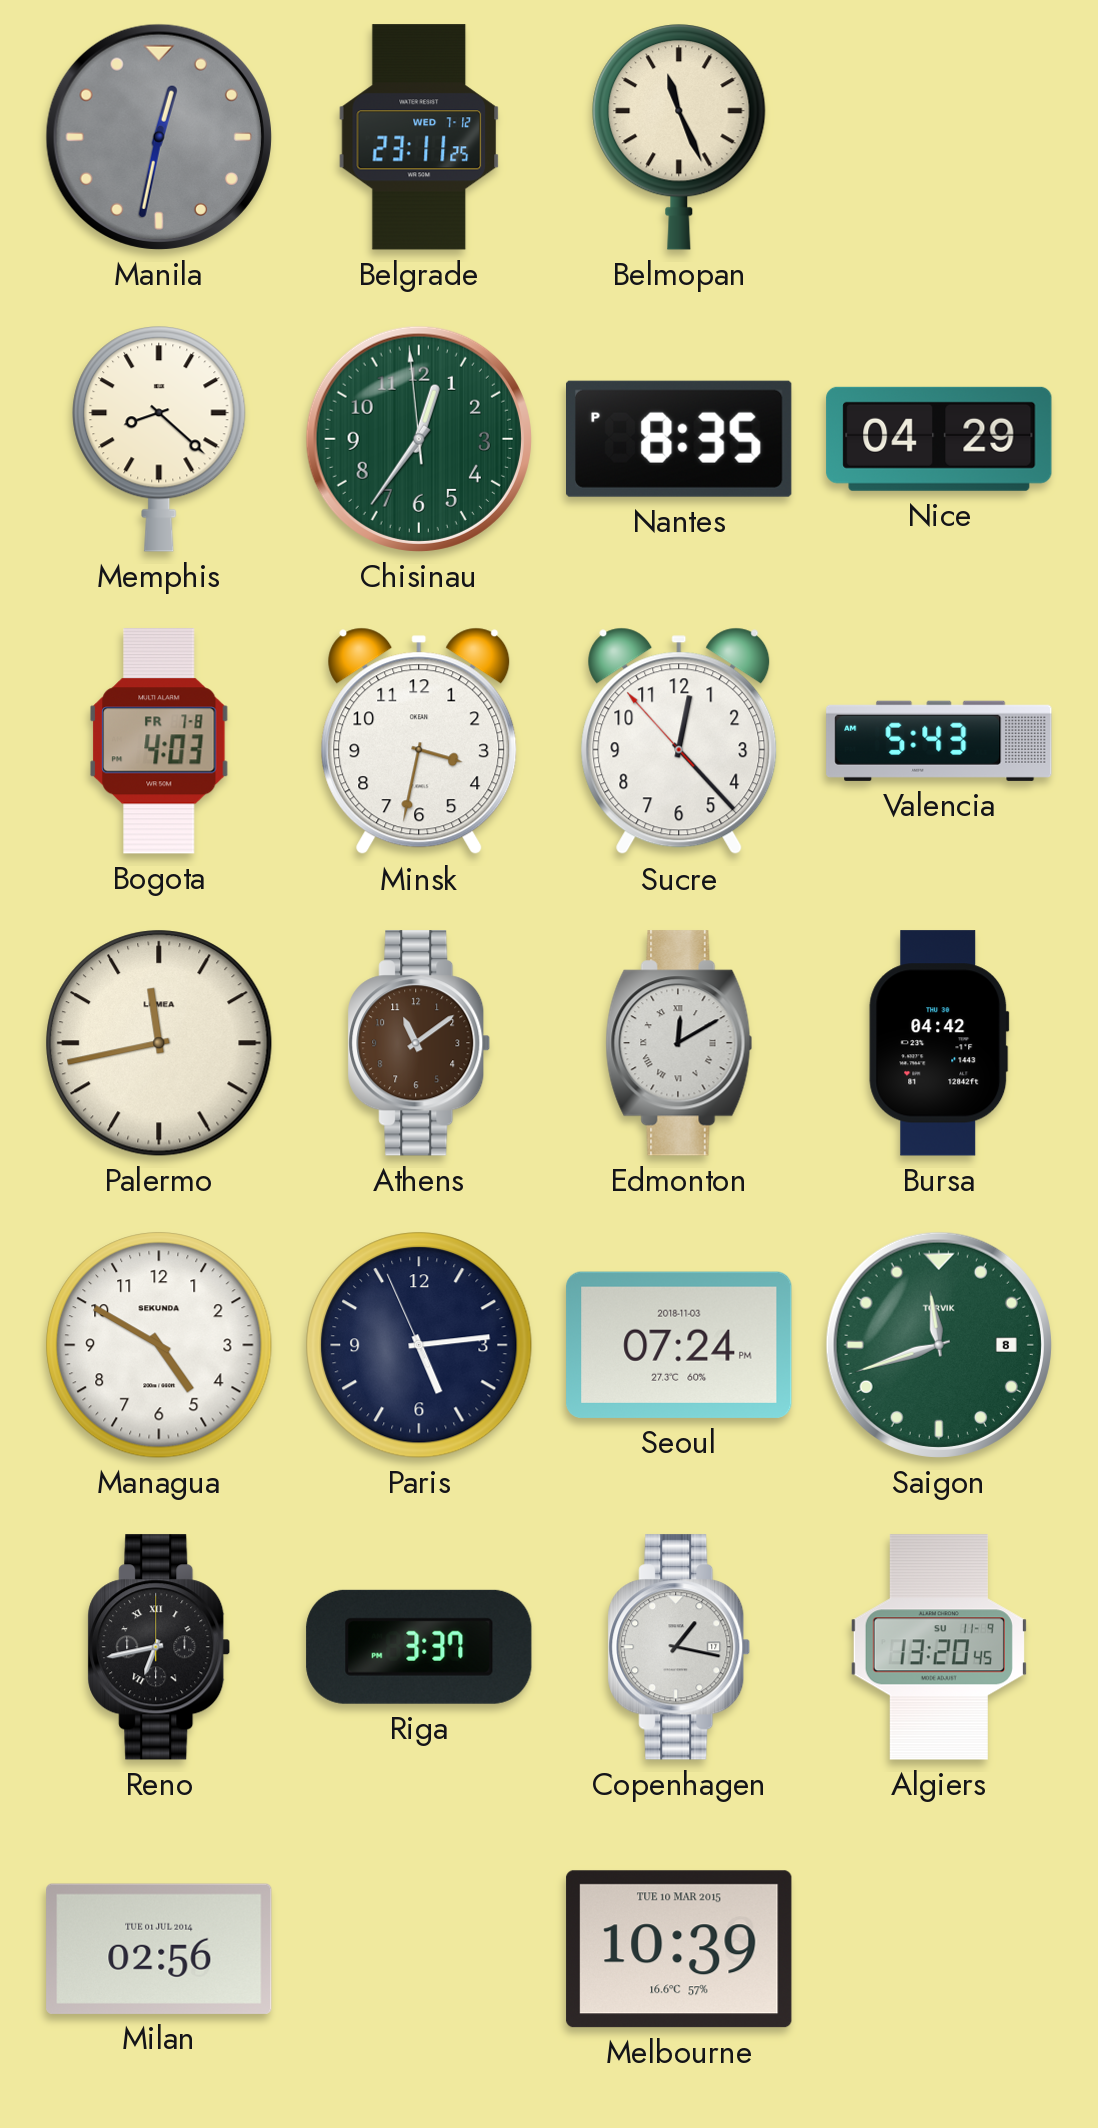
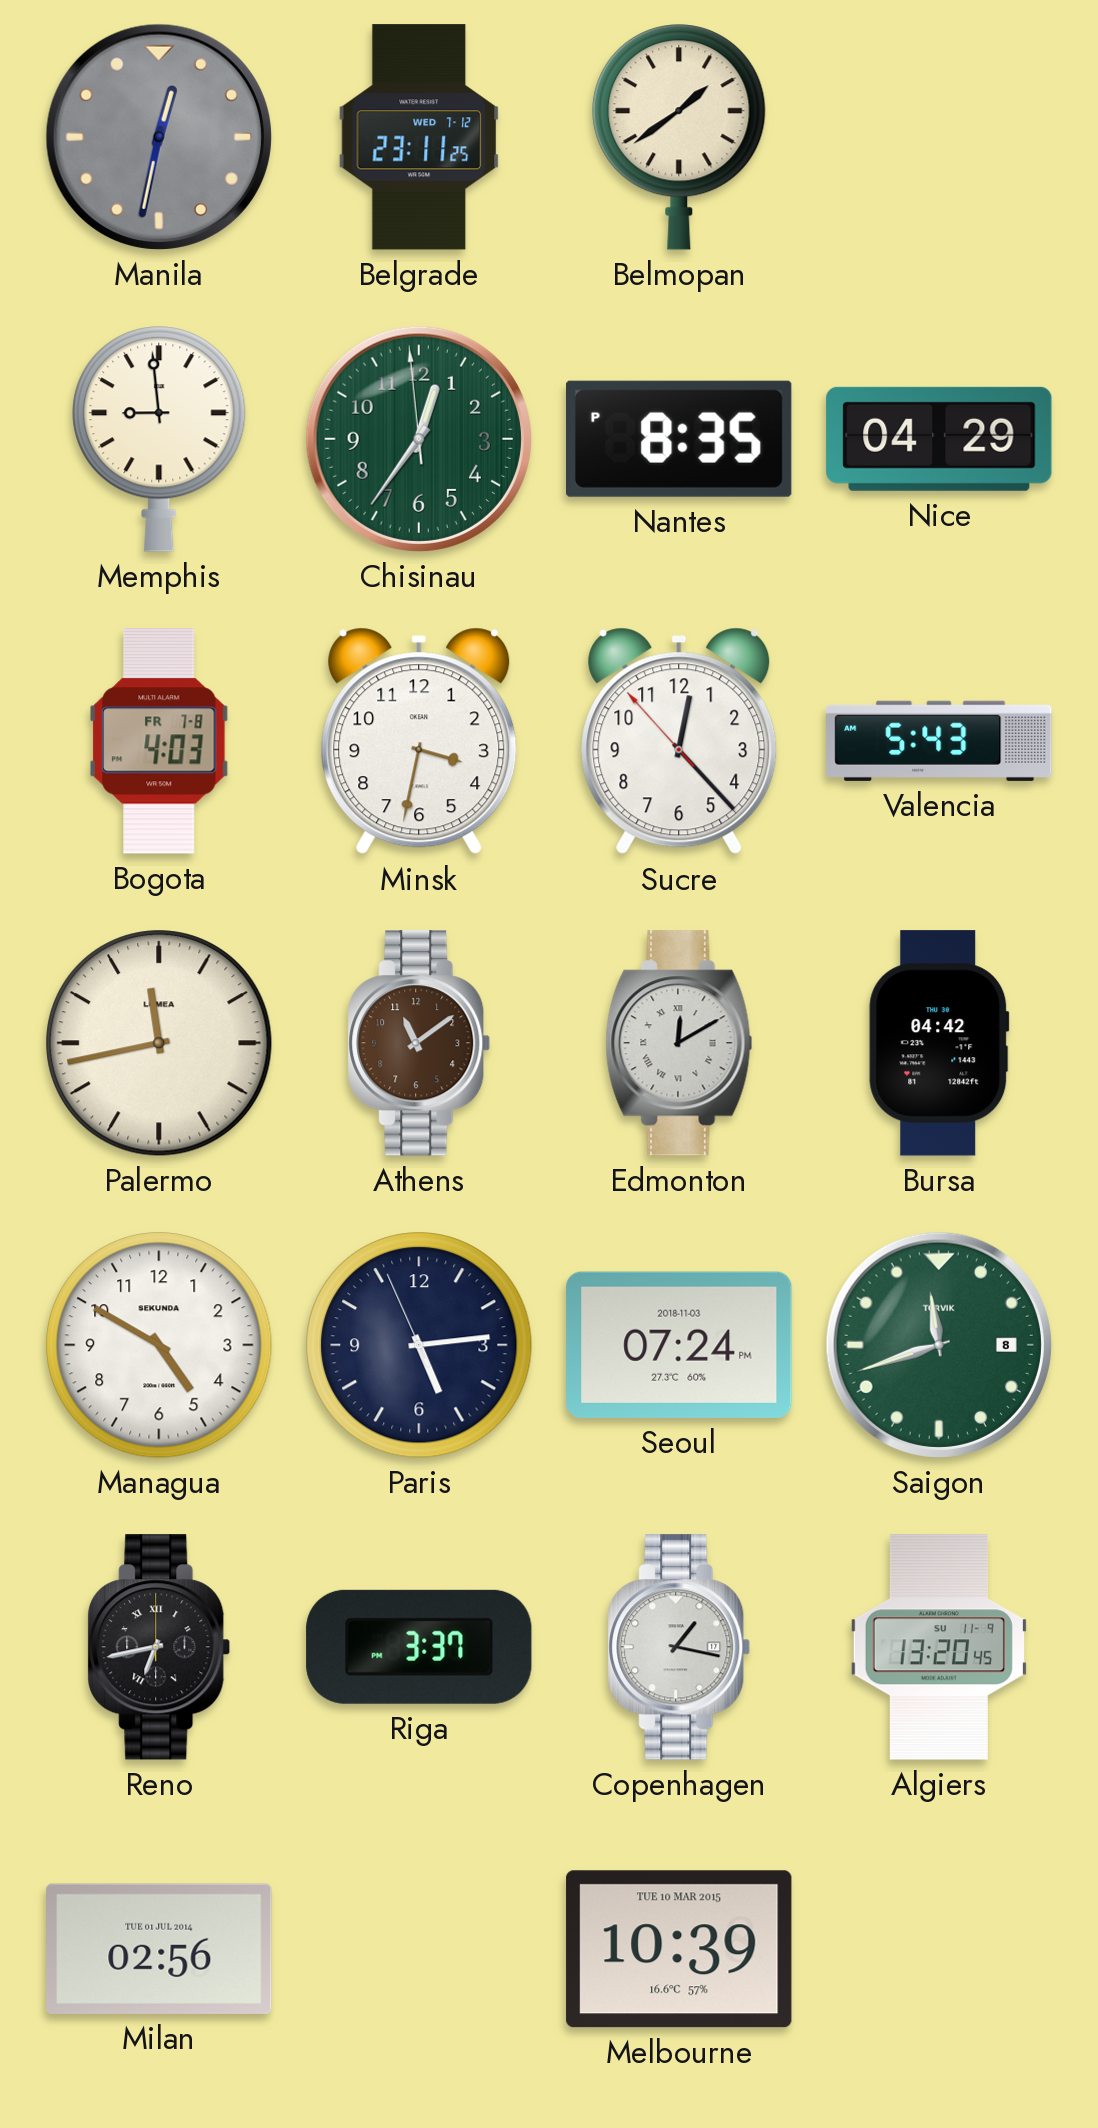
Belmopan: 11:26 -> 1:39 (679, 137)
Memphis: 8:22 -> 8:59 (159, 439)
